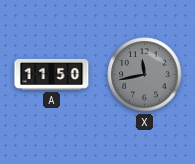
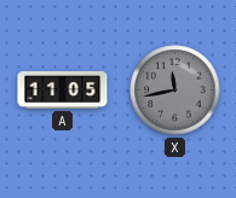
A: 11:50 -> 11:05 (63, 89)
